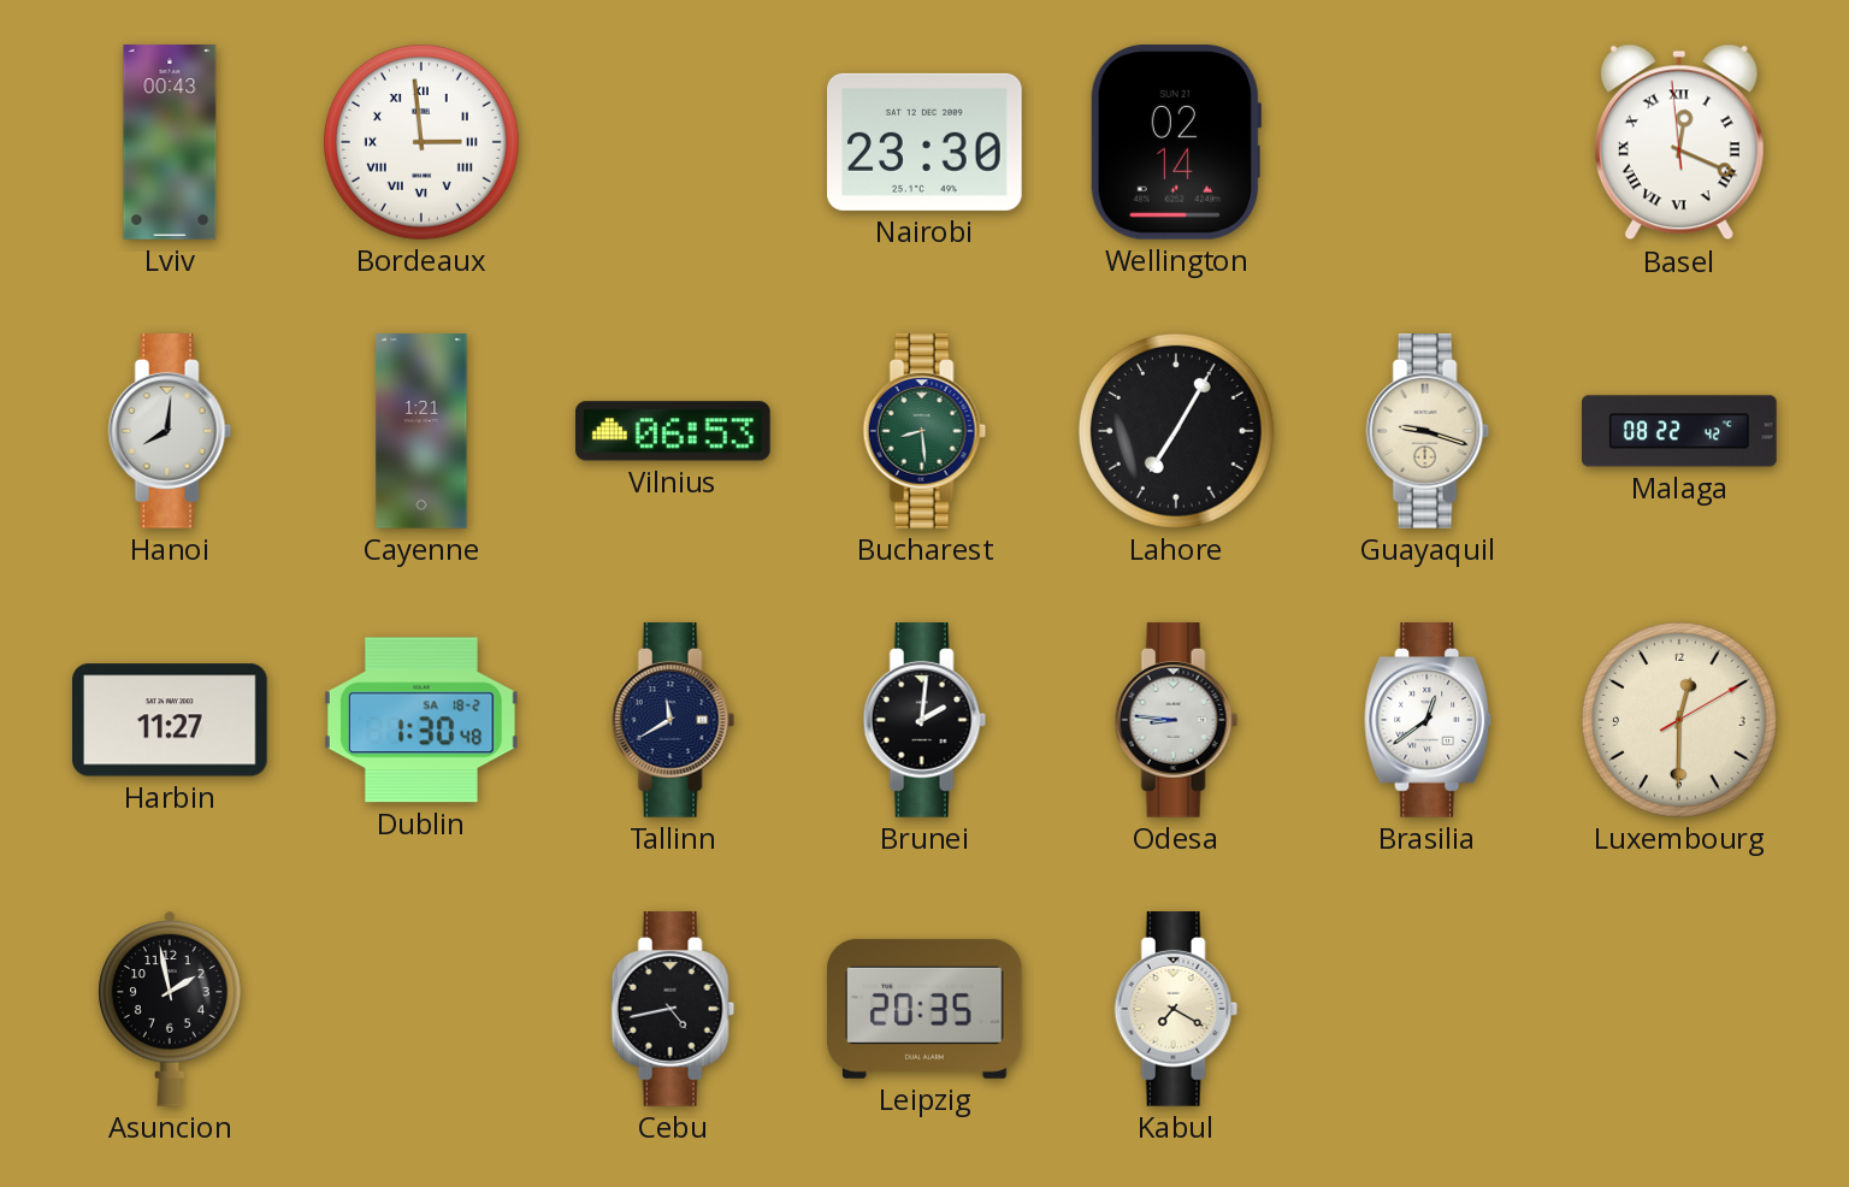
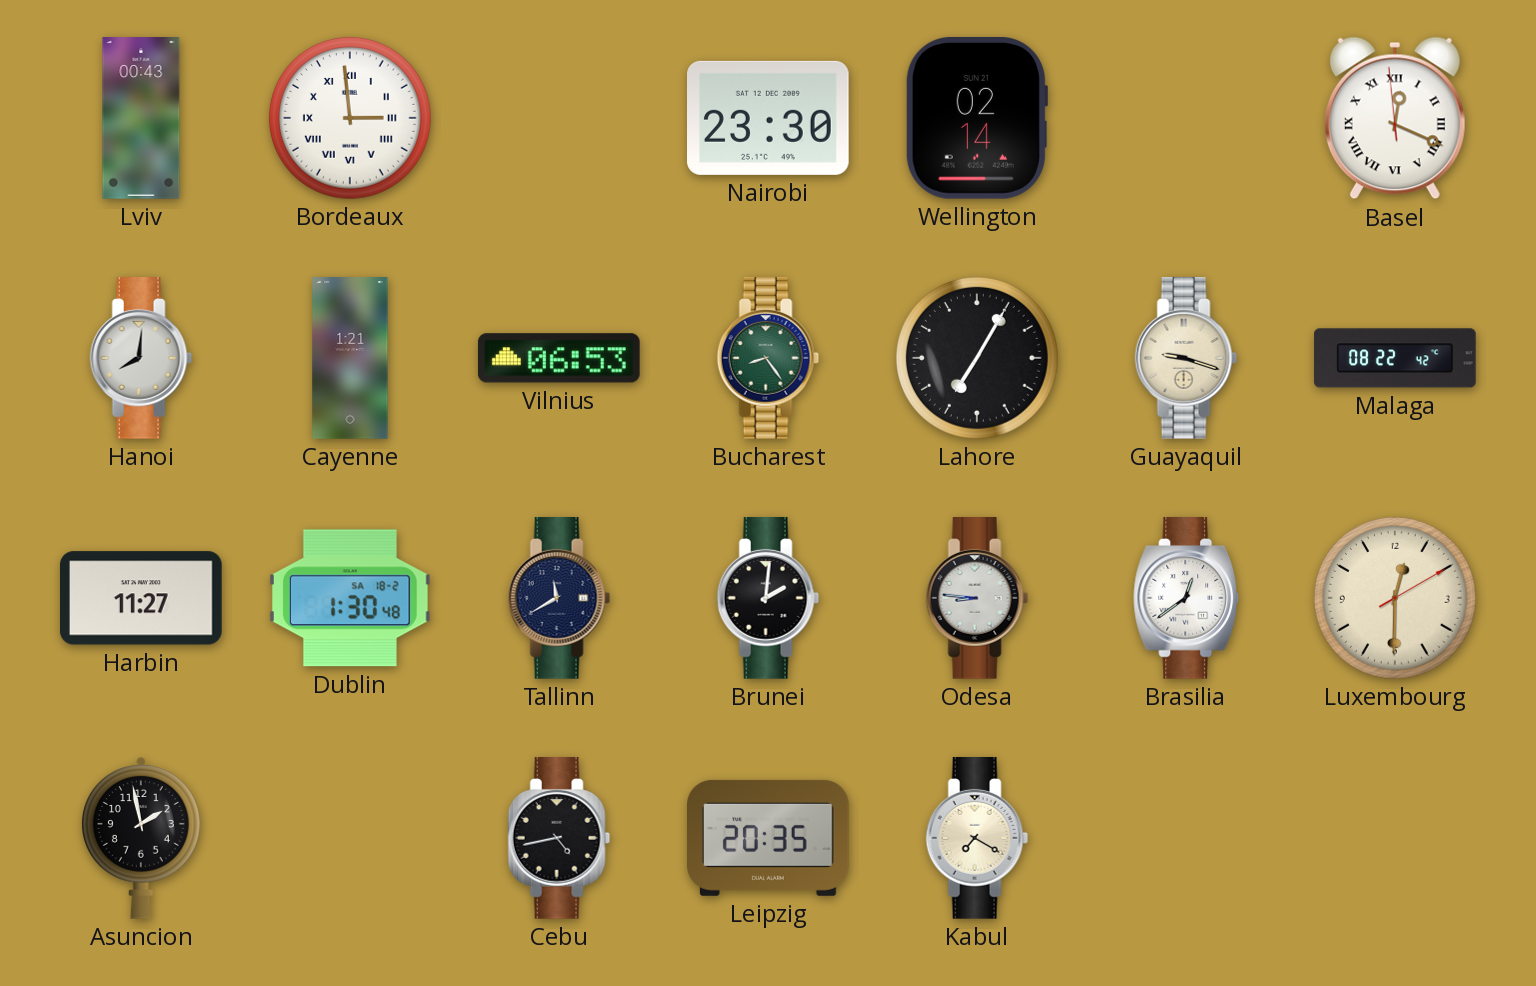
Bucharest: 8:29 -> 8:24 (768, 359)
